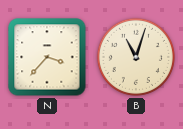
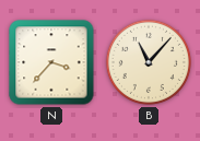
B: 11:03 -> 11:07 (149, 62)
